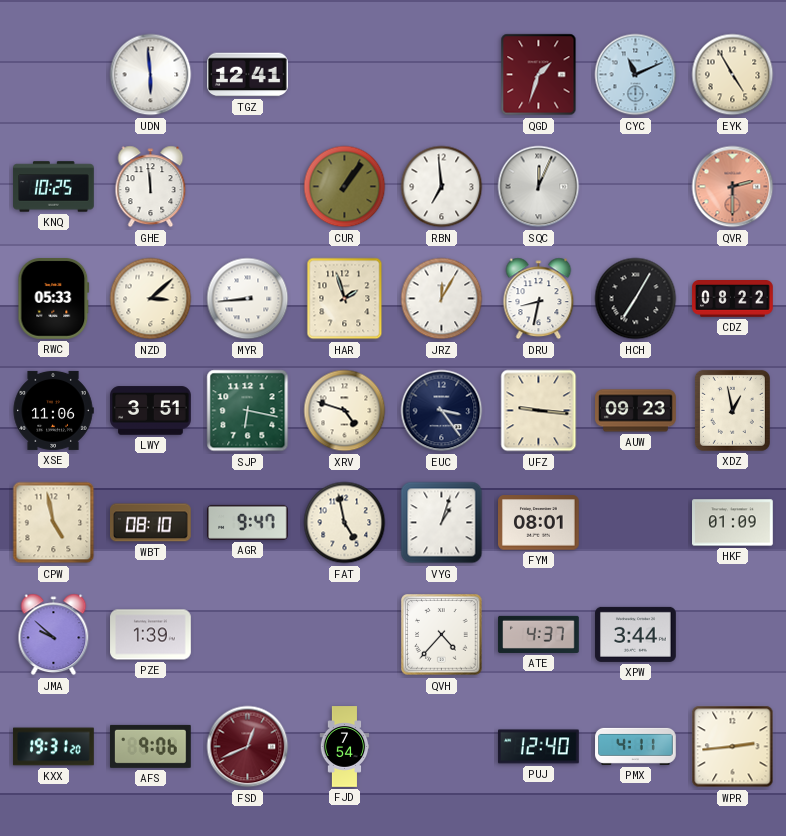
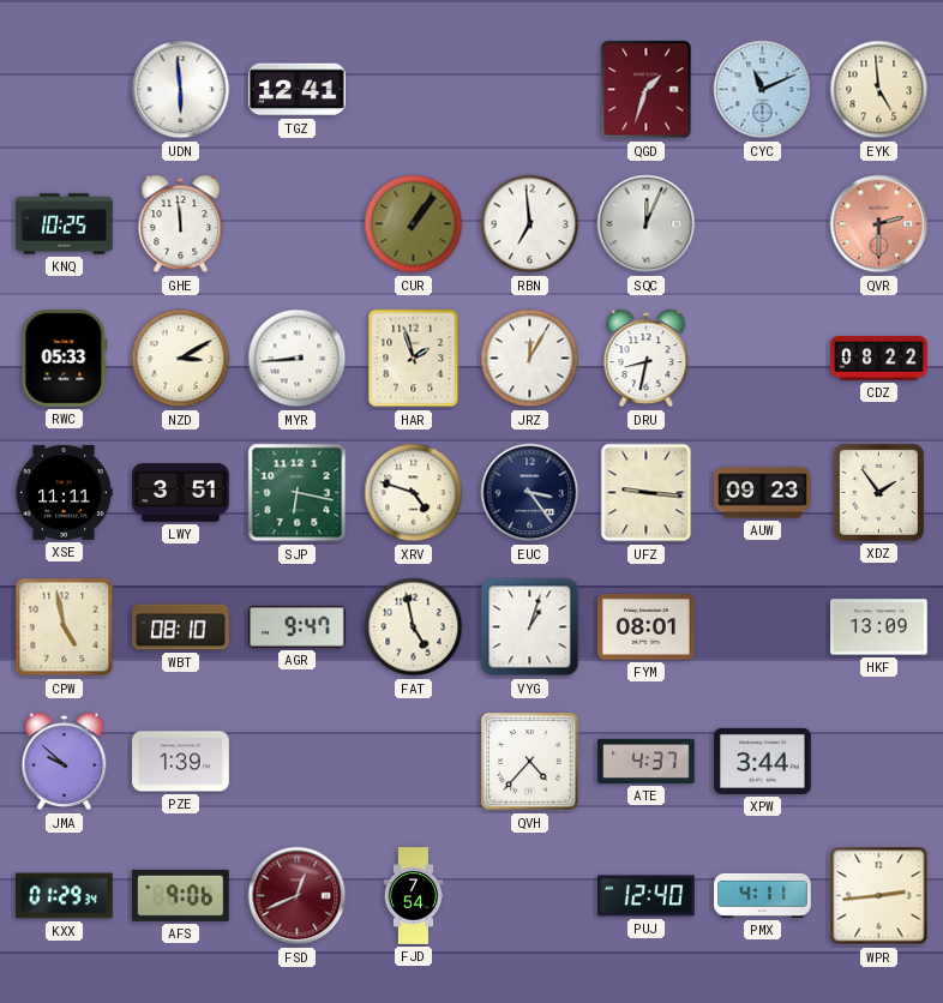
EYK: 4:55 -> 4:59 (879, 90)
NZD: 3:08 -> 3:10 (181, 359)
HCH: 7:05 -> none (636, 299)
XSE: 11:06 -> 11:11 (64, 492)
XDZ: 12:58 -> 1:54 (878, 492)
HKF: 01:09 -> 13:09 (879, 627)
KXX: 19:31 -> 01:29 (65, 896)
